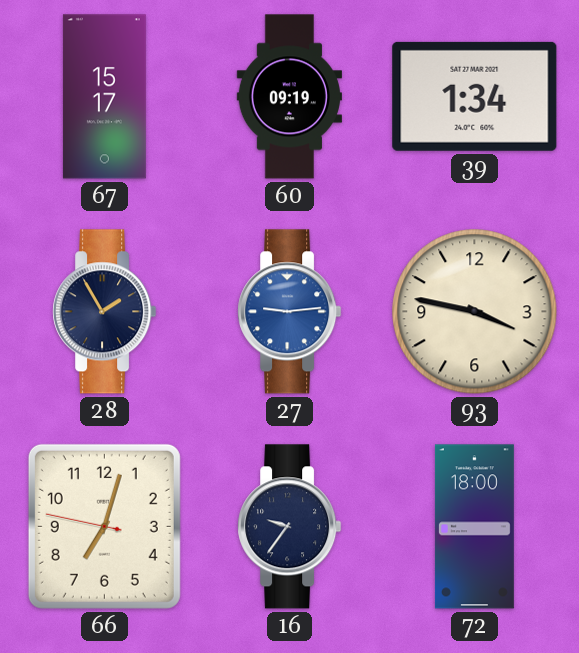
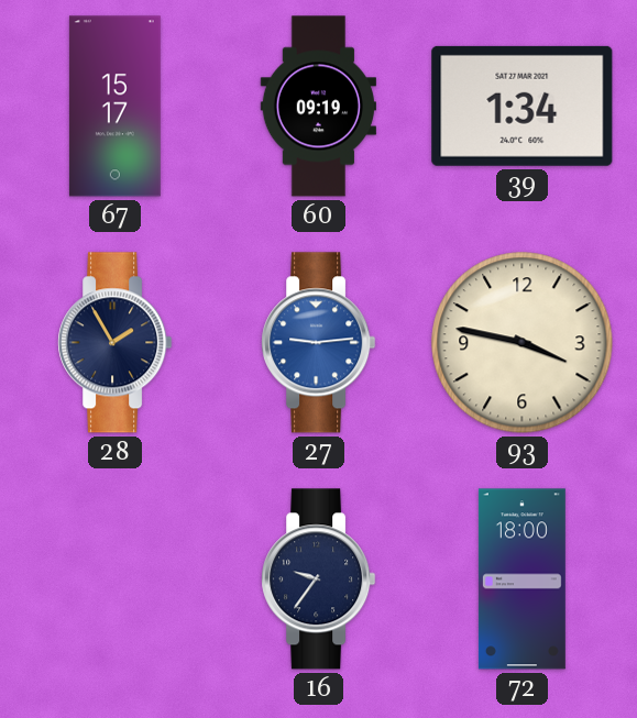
66: 7:02 -> none (104, 526)
